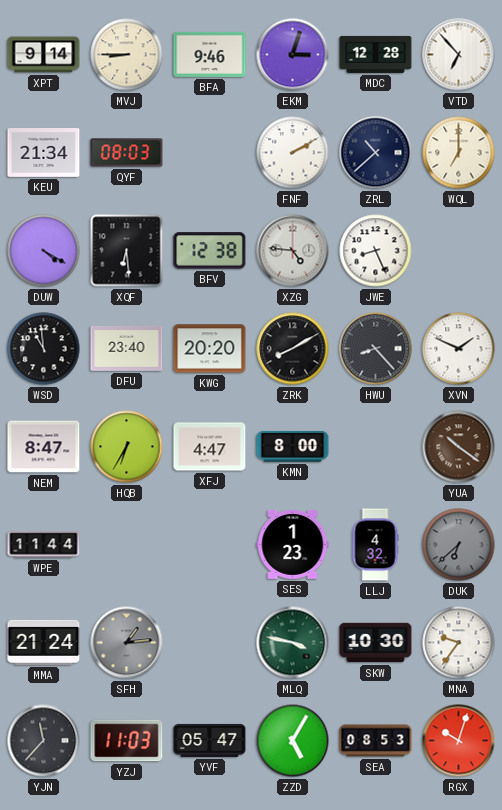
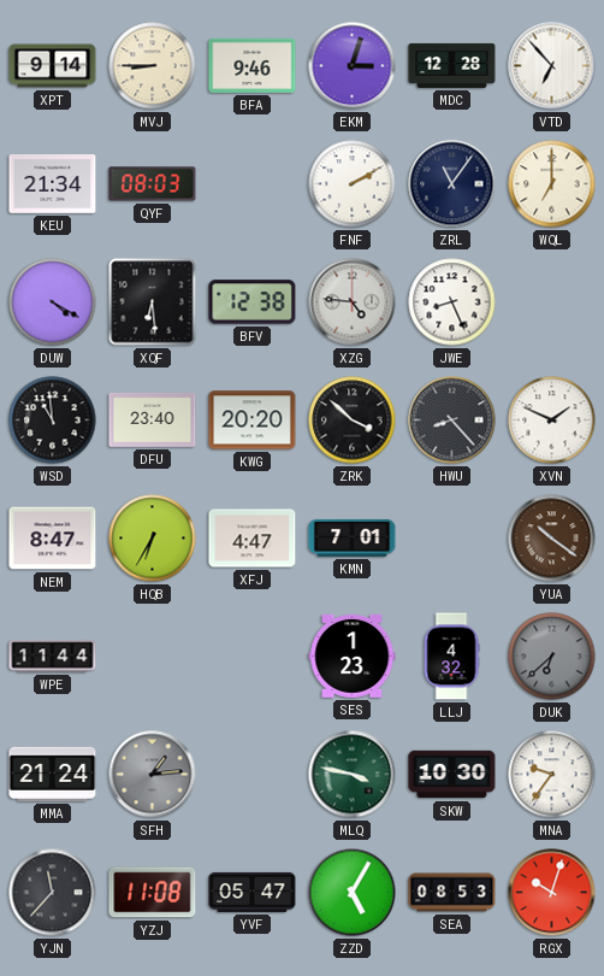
ZRL: 10:38 -> 11:06 (452, 184)
ZRK: 8:10 -> 3:52 (353, 421)
KMN: 8:00 -> 7:01 (353, 537)
YZJ: 11:03 -> 11:08 (153, 893)
